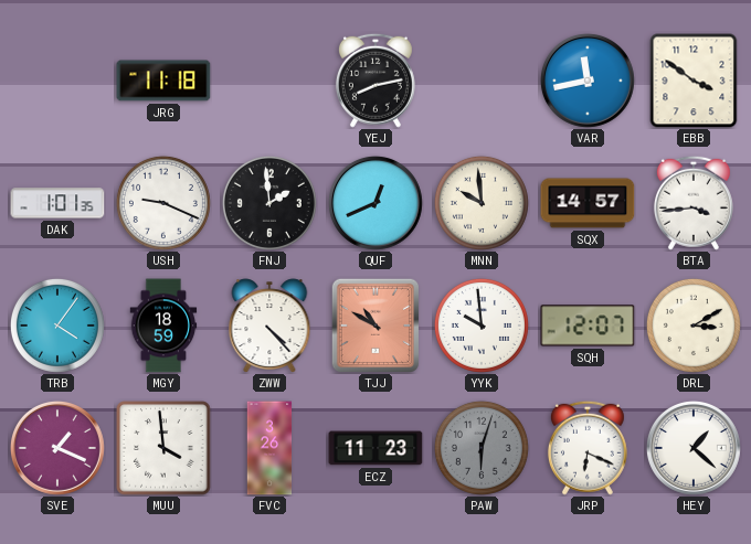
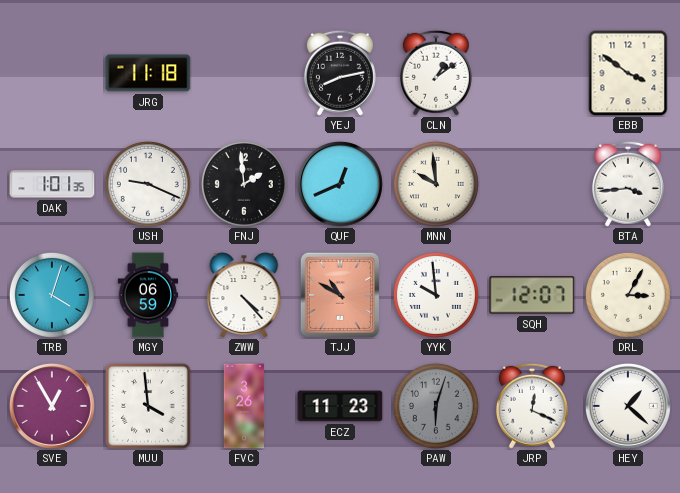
CLN: none -> 1:09 (436, 73)
VAR: 11:43 -> none (588, 81)
SQX: 14:57 -> none (588, 203)
TRB: 4:06 -> 4:03 (52, 295)
MGY: 18:59 -> 06:59 (148, 295)
DRL: 3:10 -> 3:05 (628, 295)
SVE: 1:19 -> 12:55 (52, 406)
JRP: 6:19 -> 12:19 (532, 406)
